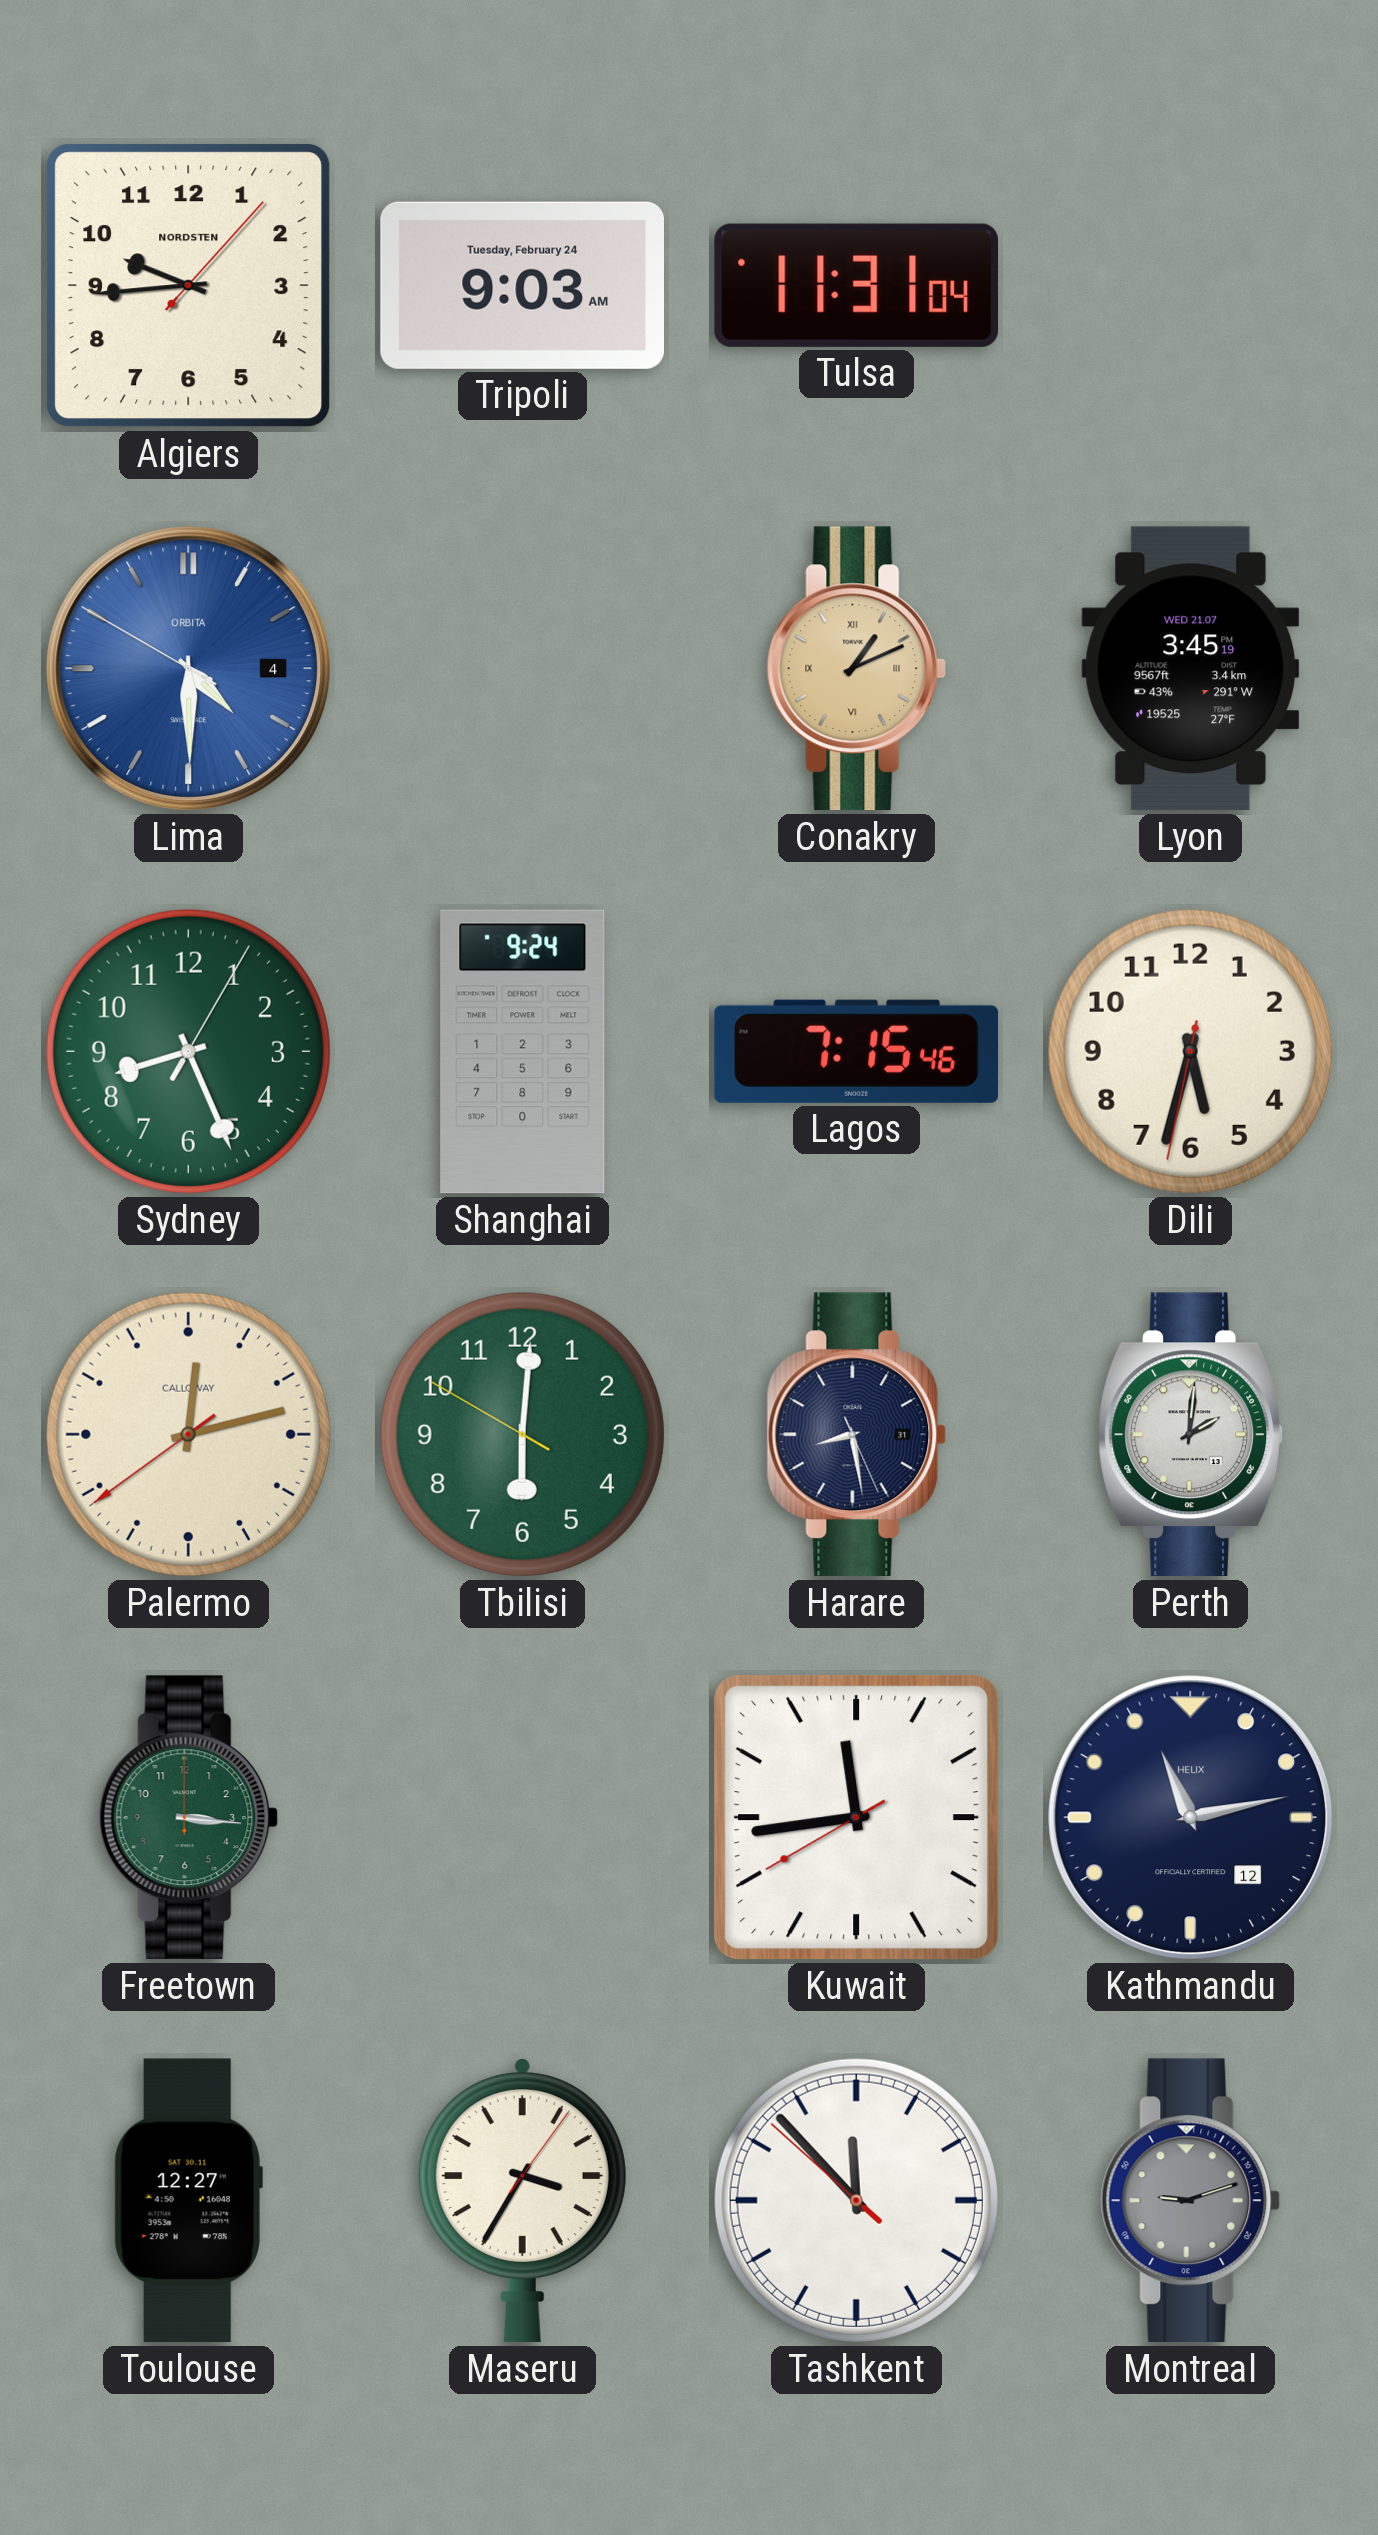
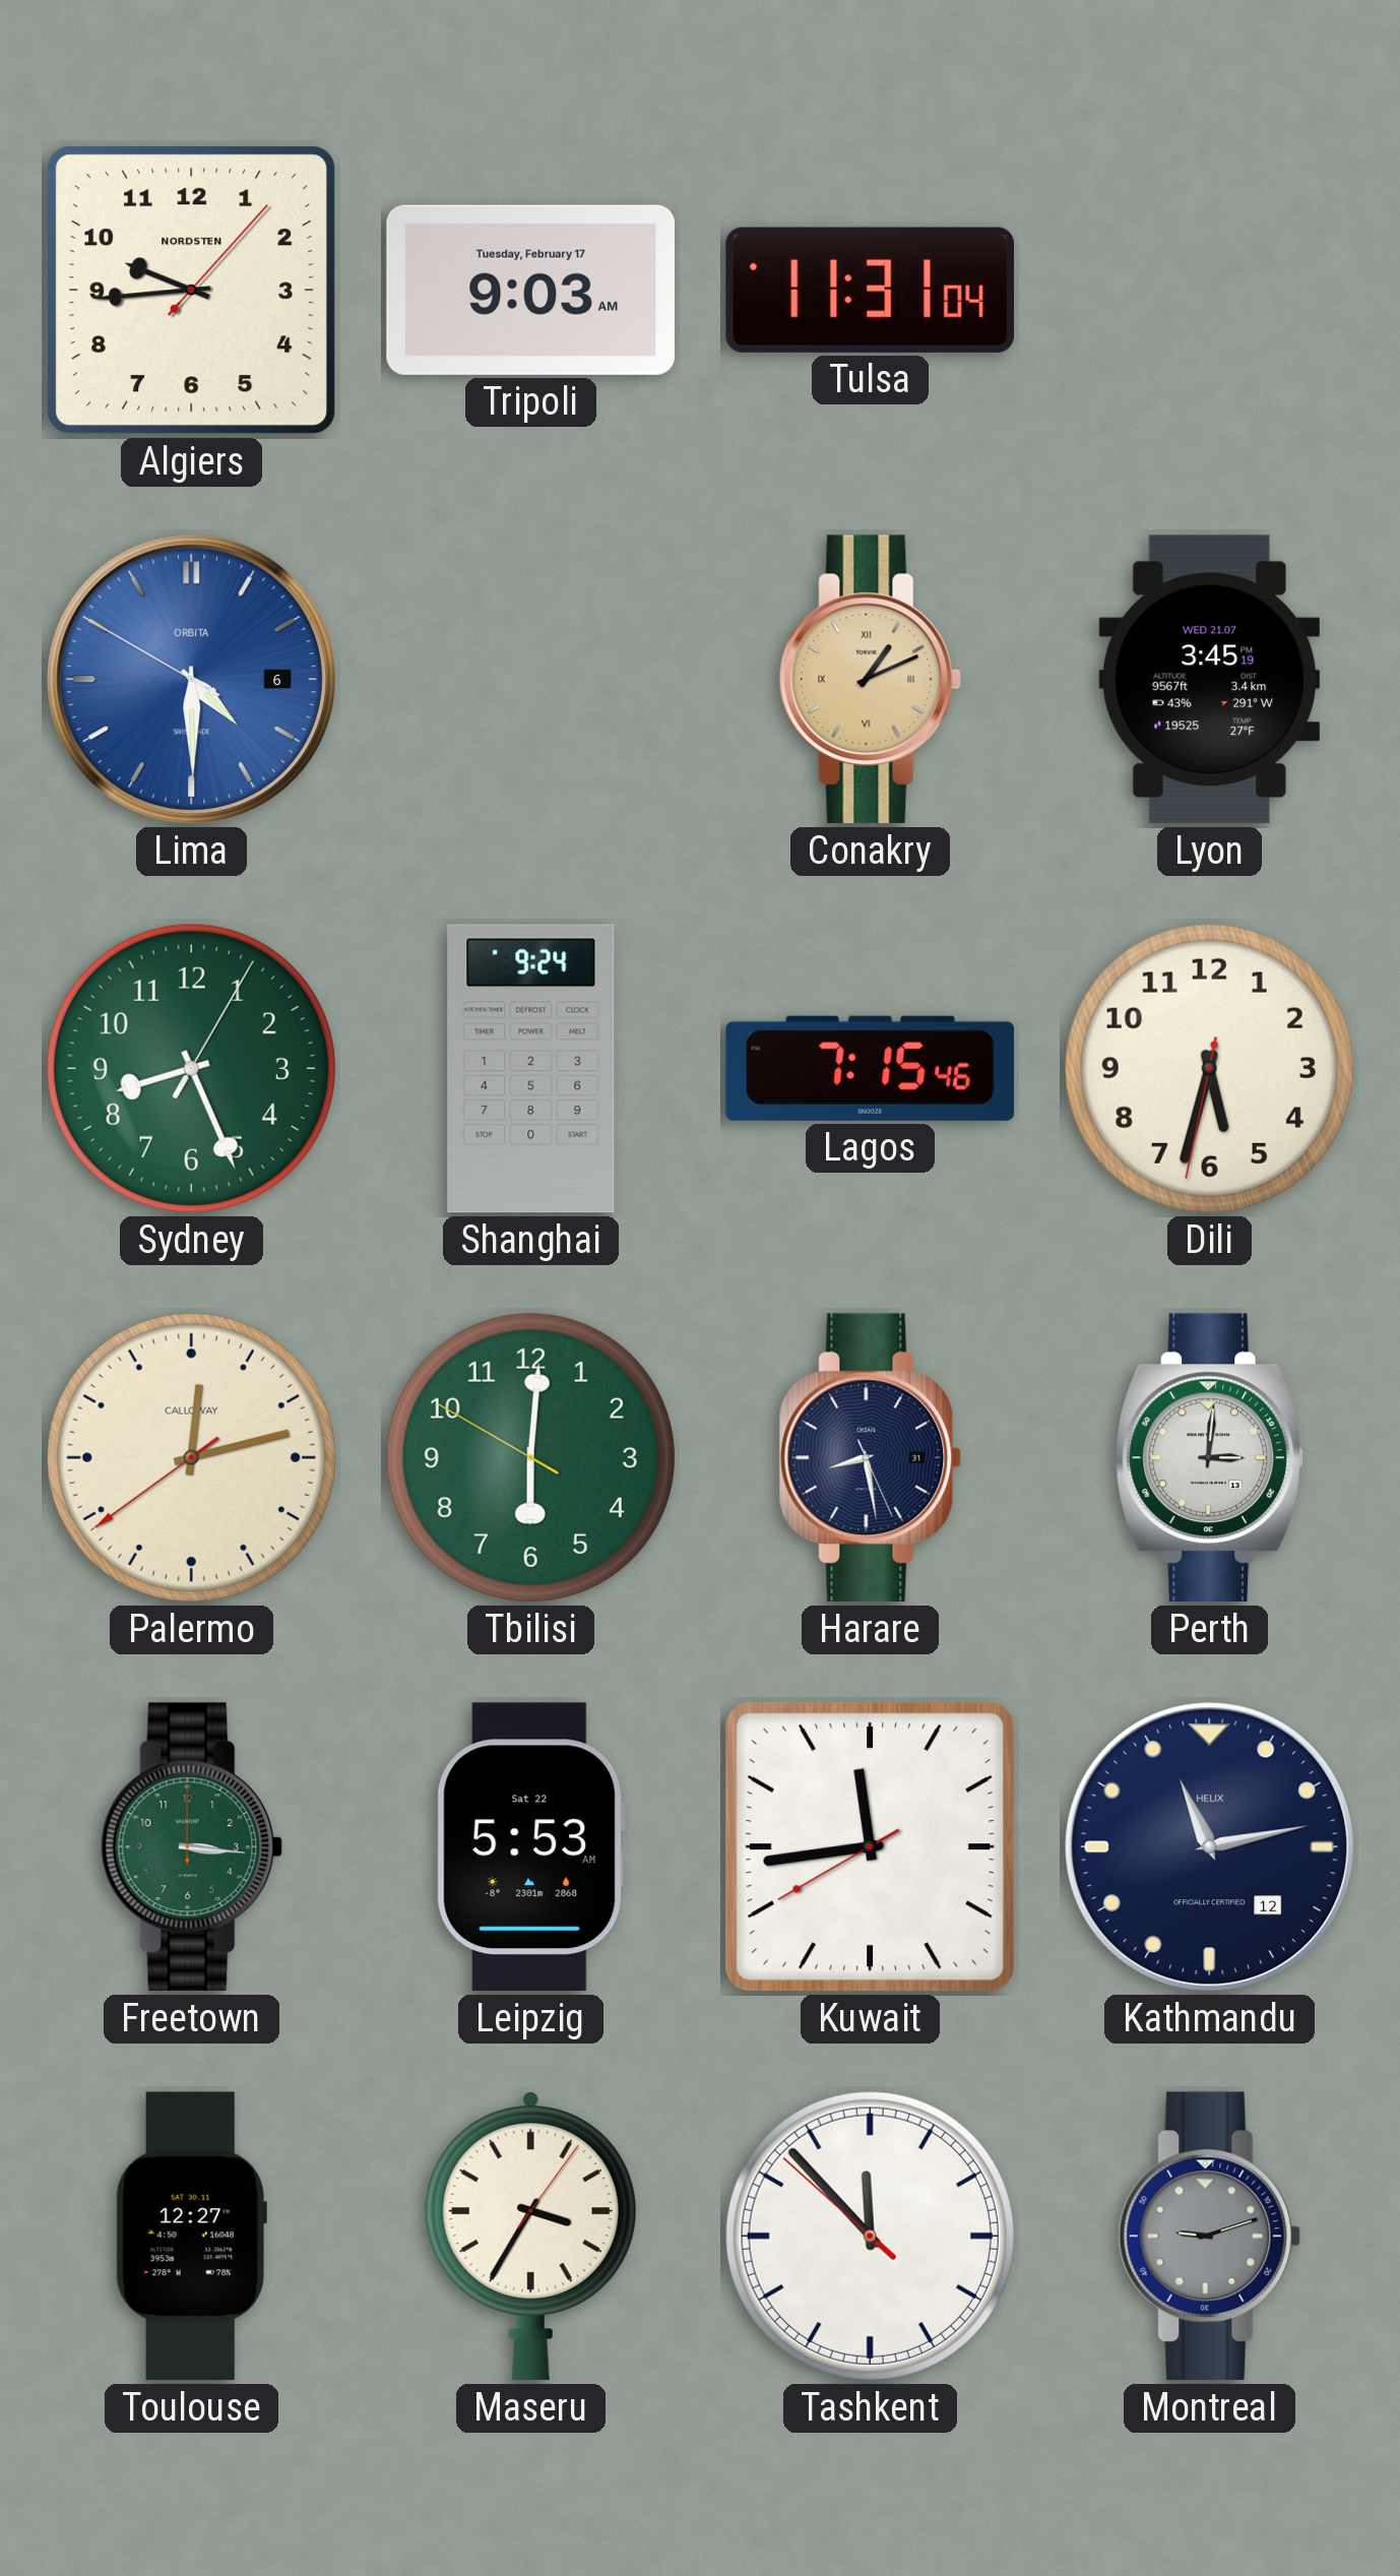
Tripoli date: Tuesday, February 24 -> Tuesday, February 17 (530, 290)
Lima date: 4 -> 6 (192, 680)
Perth: 2:01 -> 3:01 (1209, 1458)
Leipzig: none -> 5:53 (530, 1847)
